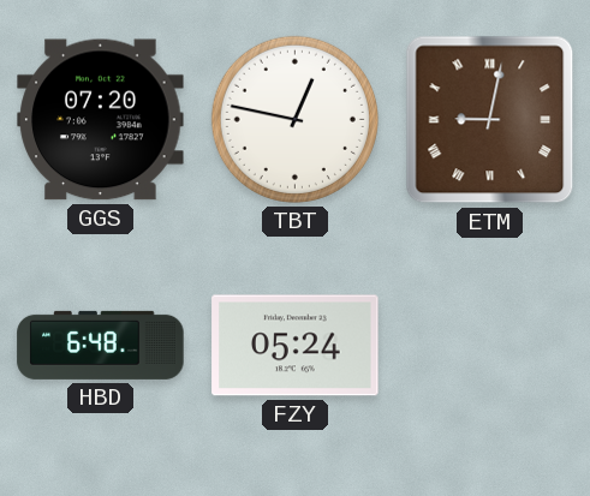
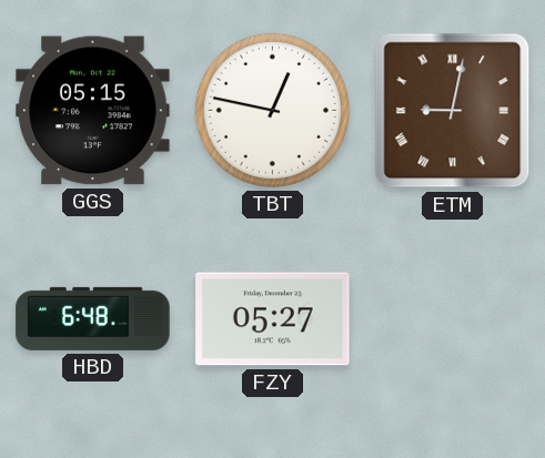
GGS: 07:20 -> 05:15 (93, 111)
FZY: 05:24 -> 05:27 (273, 319)
